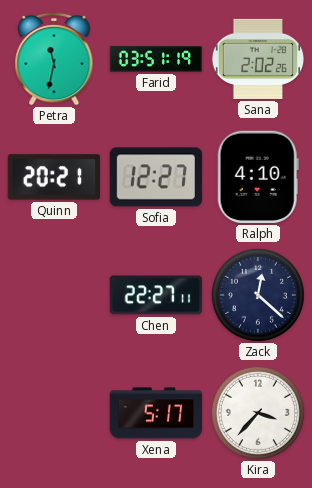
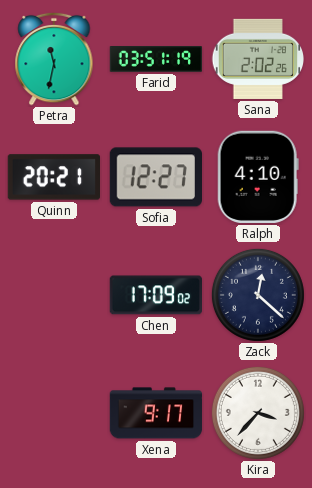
Chen: 22:27 -> 17:09 (155, 295)
Xena: 5:17 -> 9:17 (156, 413)
